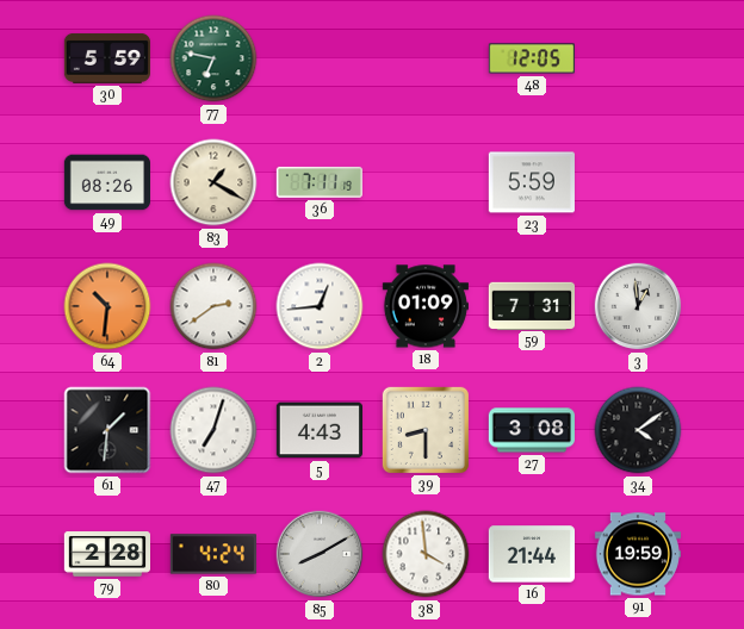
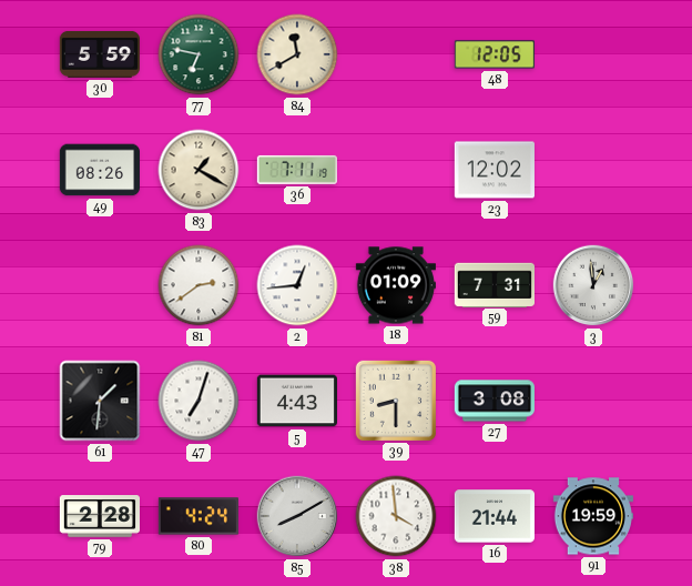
84: none -> 11:40 (297, 54)
23: 5:59 -> 12:02 (493, 170)
64: 10:31 -> none (107, 306)
34: 4:09 -> none (638, 430)
